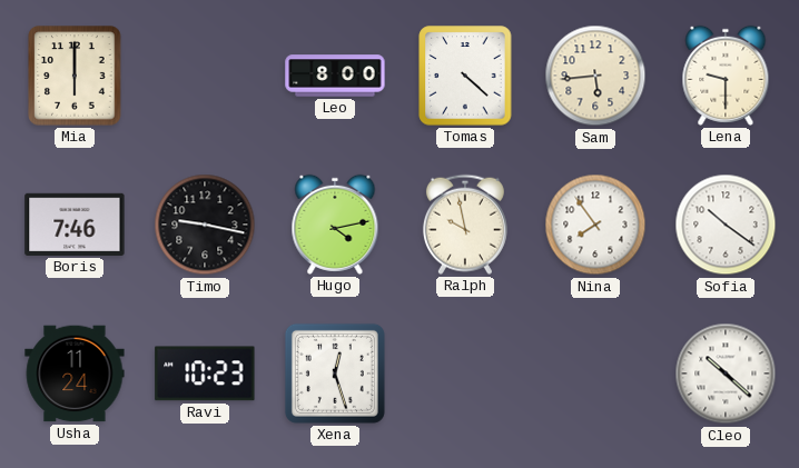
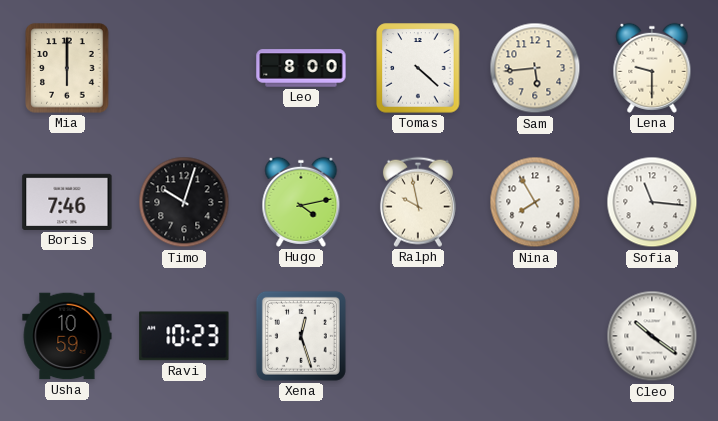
Timo: 9:17 -> 10:03 (184, 202)
Nina: 7:54 -> 7:55 (535, 202)
Sofia: 10:21 -> 11:16 (652, 202)
Usha: 11:24 -> 10:59 (67, 336)
Cleo: 10:22 -> 10:21 (652, 336)
